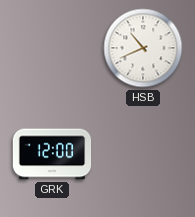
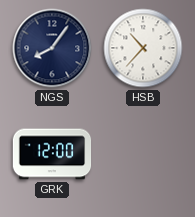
NGS: none -> 8:06 (52, 48)
HSB: 10:41 -> 10:37 (143, 48)
